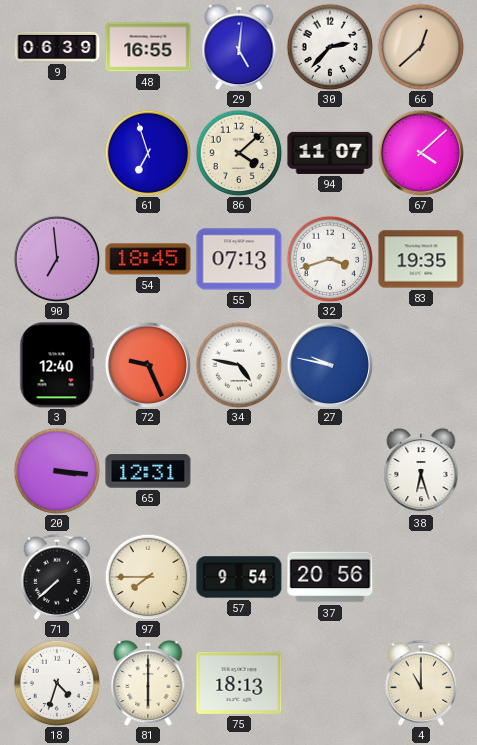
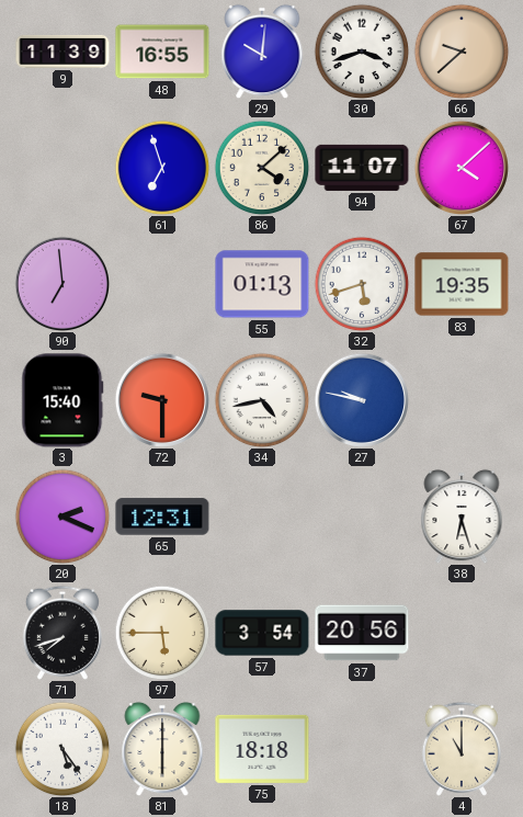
9: 06:39 -> 11:39 (62, 52)
29: 5:01 -> 10:01 (262, 52)
30: 2:37 -> 3:42 (362, 52)
66: 12:38 -> 9:38 (462, 52)
54: 18:45 -> none (148, 259)
55: 07:13 -> 01:13 (262, 284)
32: 3:42 -> 5:42 (362, 284)
3: 12:40 -> 15:40 (62, 400)
72: 9:26 -> 9:30 (161, 399)
34: 4:47 -> 4:43 (262, 400)
20: 3:16 -> 2:19 (62, 517)
71: 7:38 -> 7:42 (61, 633)
97: 7:45 -> 5:45 (162, 633)
57: 9:54 -> 3:54 (262, 633)
18: 4:33 -> 5:24 (62, 749)
75: 18:13 -> 18:18 (262, 749)
